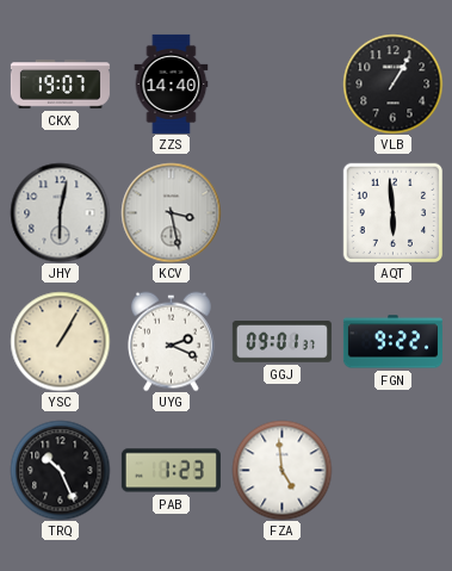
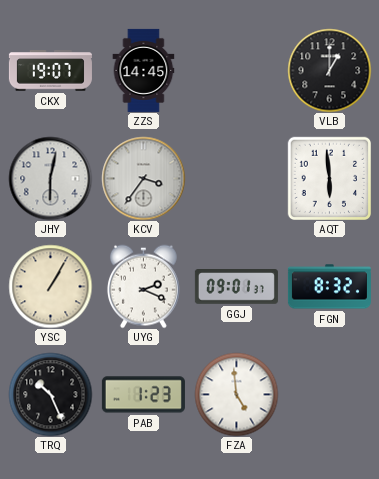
ZZS: 14:40 -> 14:45 (144, 70)
VLB: 1:05 -> 1:00 (329, 70)
KCV: 3:28 -> 3:36 (143, 178)
FGN: 9:22 -> 8:32 (329, 287)
